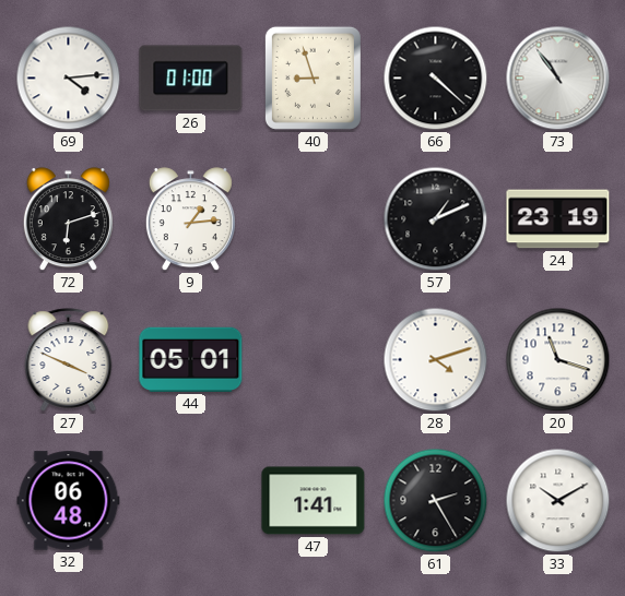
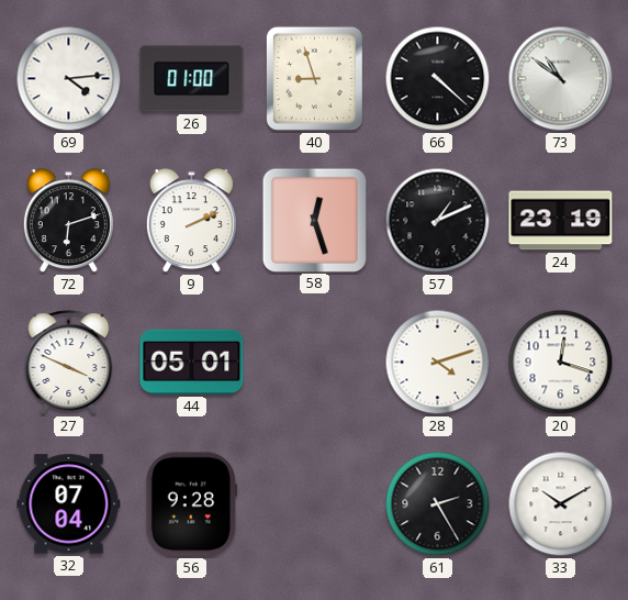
73: 10:54 -> 10:51 (561, 79)
9: 1:14 -> 2:11 (191, 221)
58: none -> 12:27 (314, 220)
20: 11:18 -> 12:18 (561, 363)
32: 06:48 -> 07:04 (69, 504)
56: none -> 9:28 (191, 504)
47: 1:41 -> none (314, 501)
